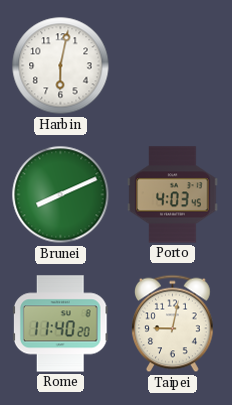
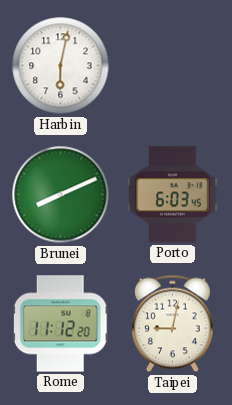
Porto: 4:03 -> 6:03 (173, 195)
Rome: 11:40 -> 11:12 (60, 324)
